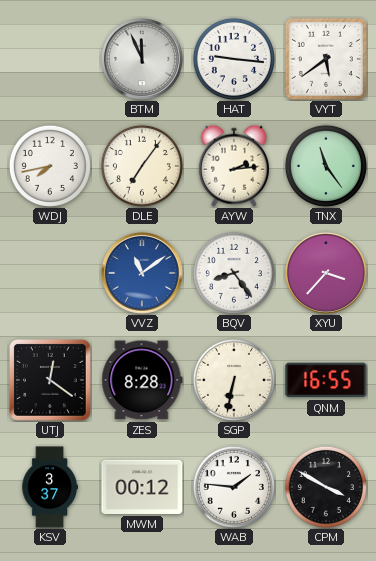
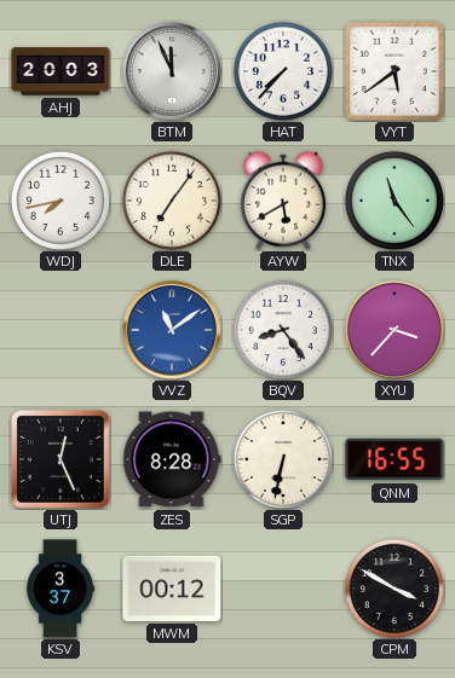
AHJ: none -> 20:03 (61, 71)
HAT: 9:16 -> 7:37 (283, 71)
AYW: 2:14 -> 5:40 (283, 201)
UTJ: 12:21 -> 12:26 (62, 460)
WAB: 1:46 -> none (234, 487)
